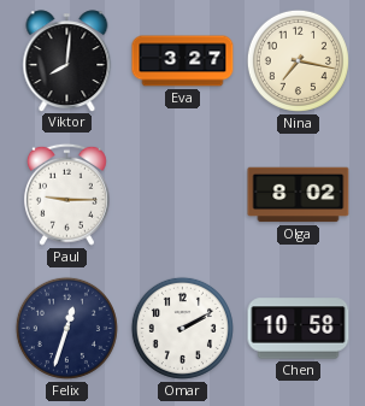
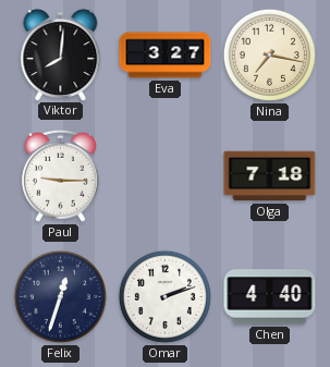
Olga: 8:02 -> 7:18 (270, 176)
Omar: 2:10 -> 2:12 (164, 296)
Chen: 10:58 -> 4:40 (270, 297)
